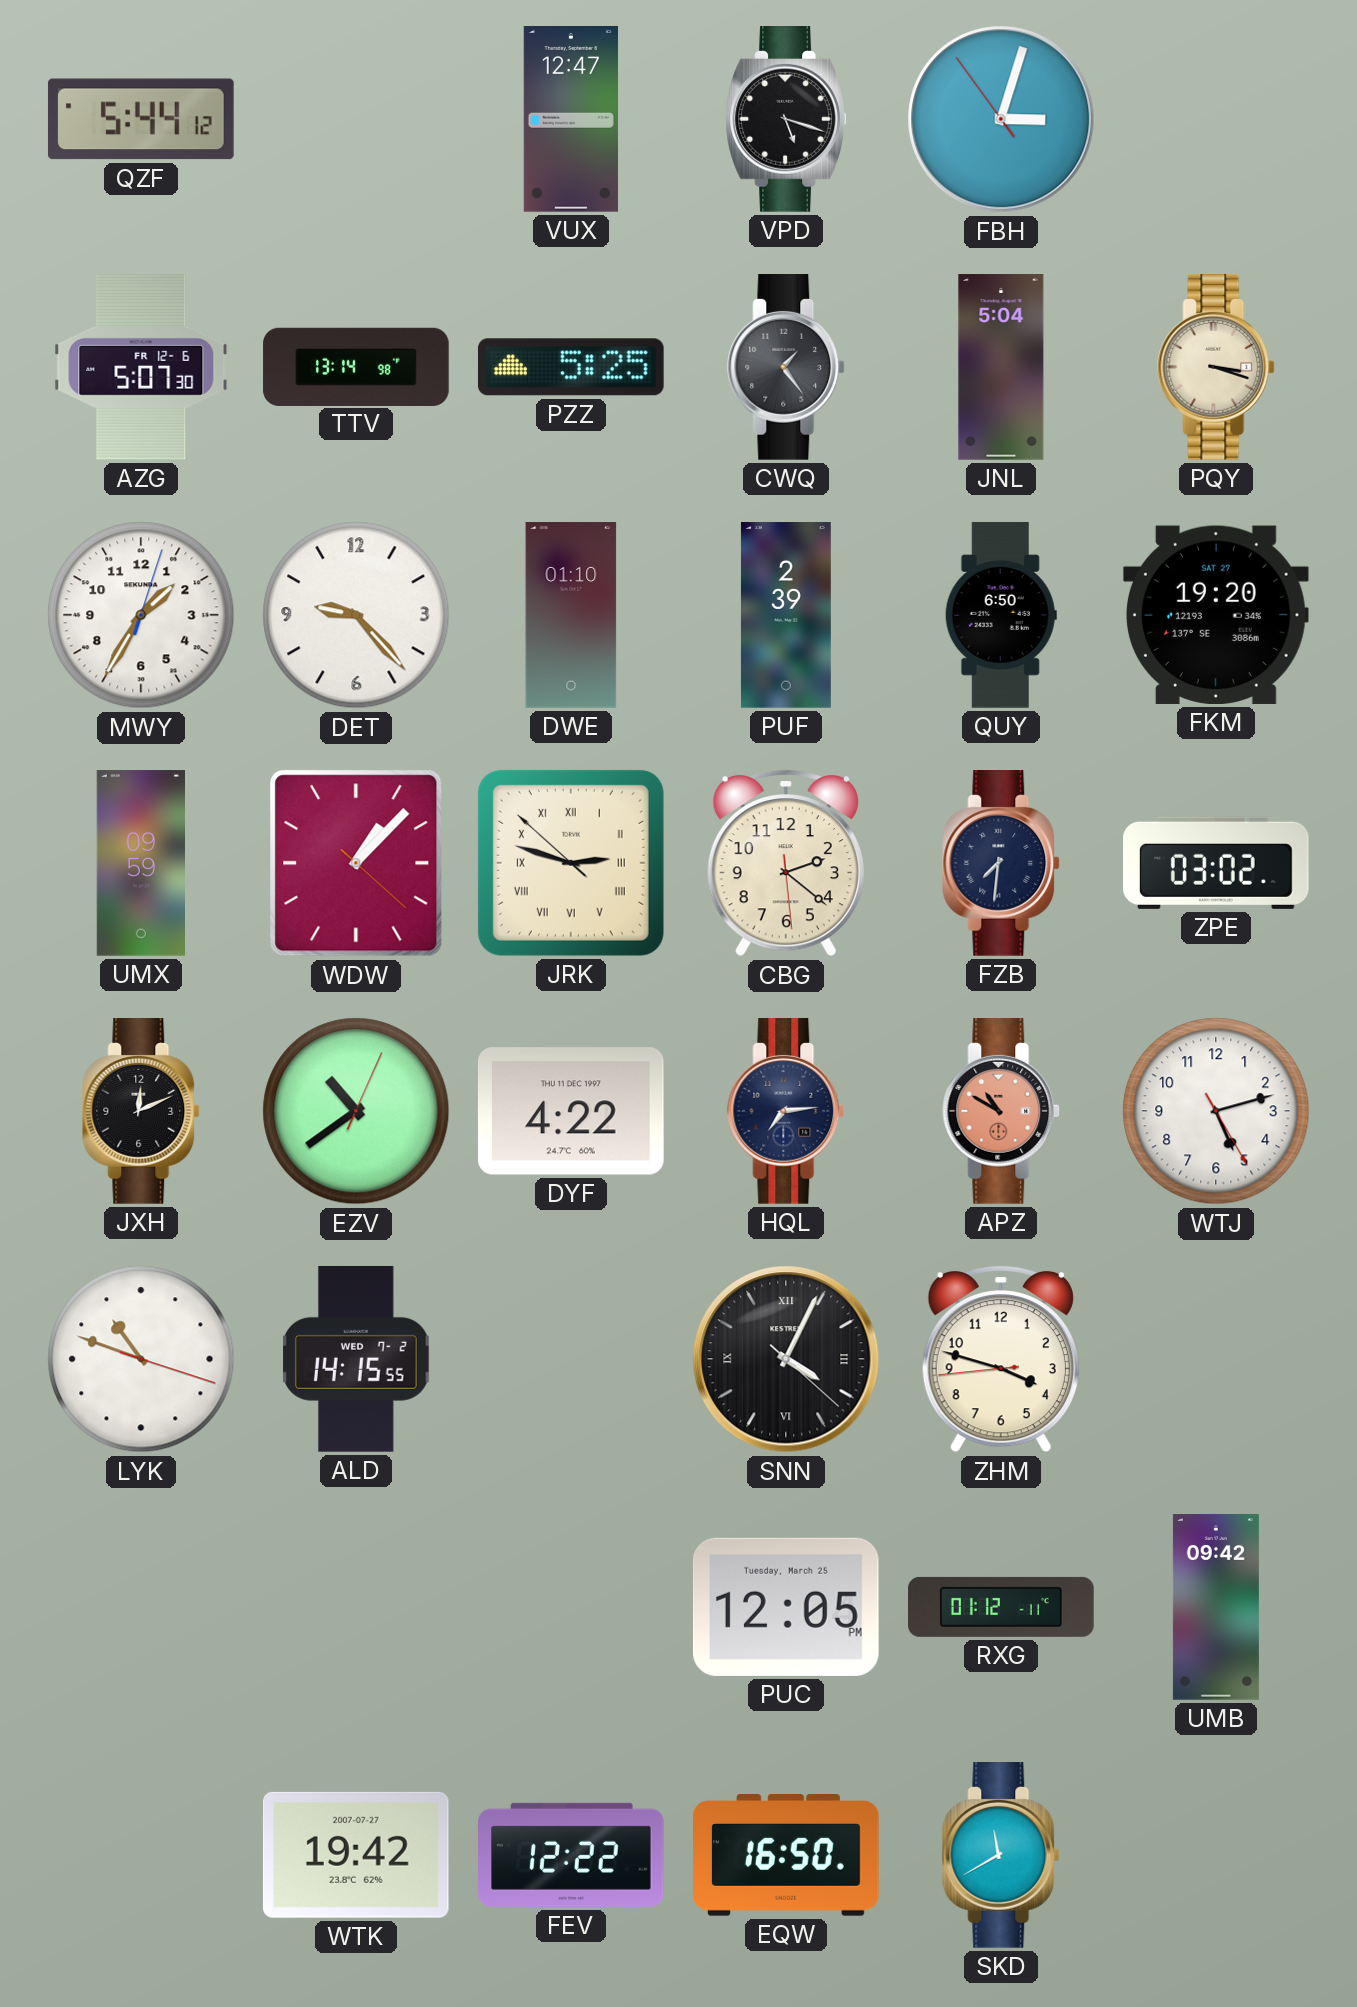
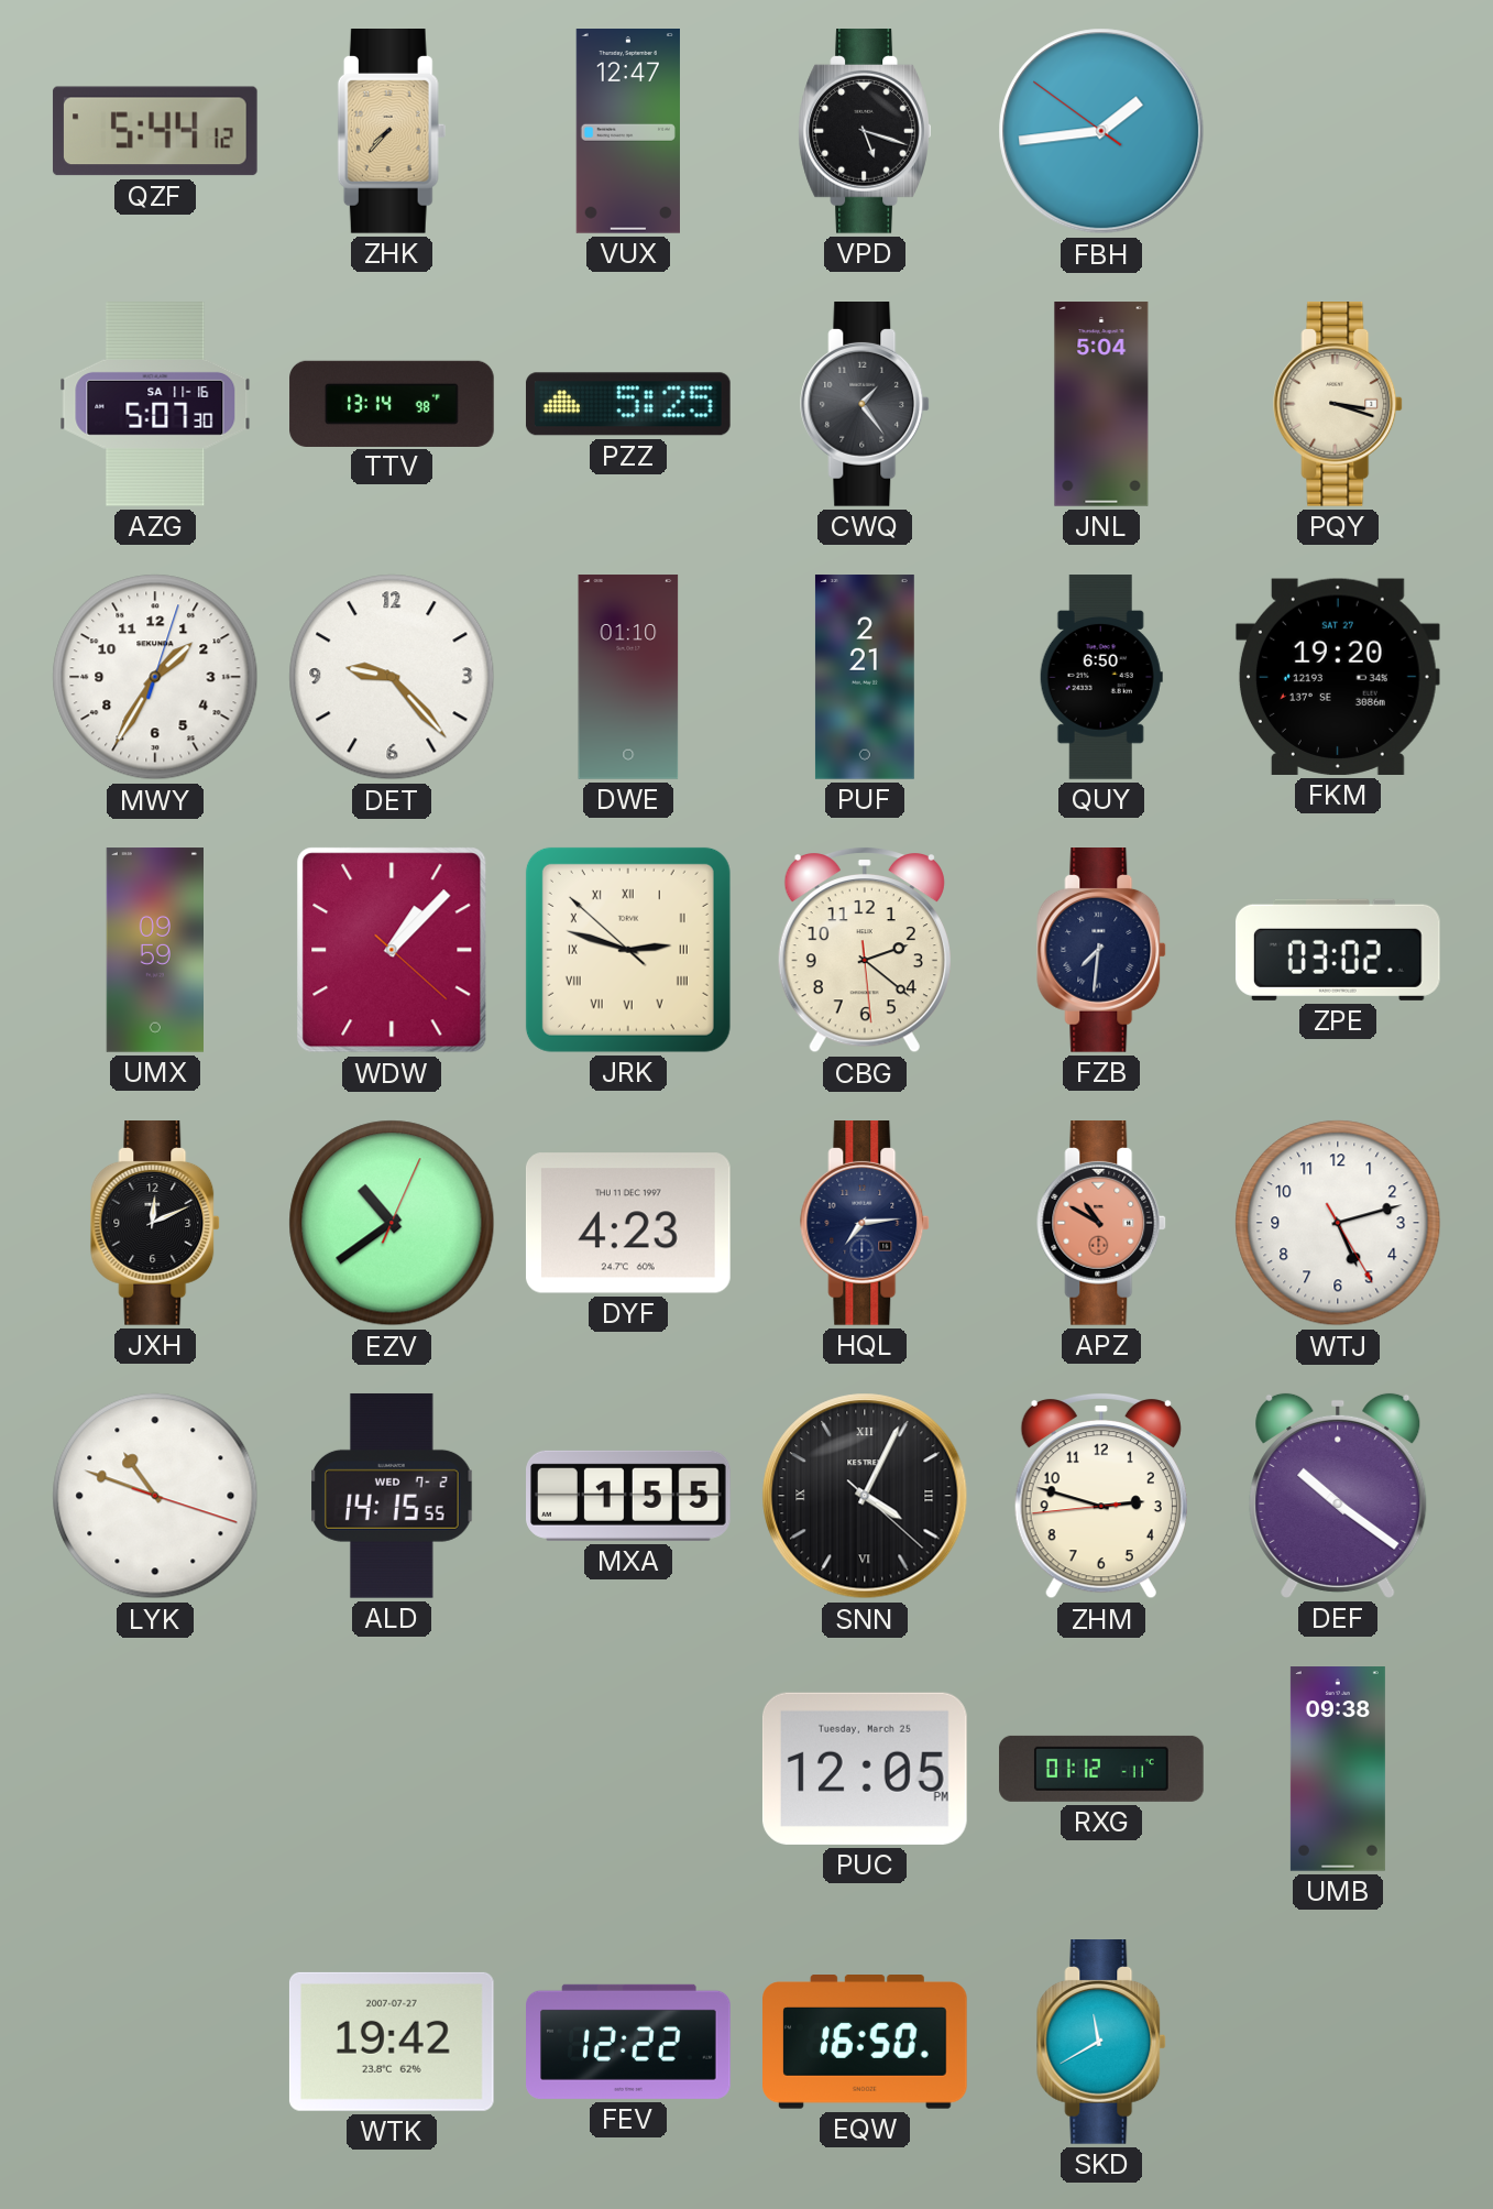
ZHK: none -> 7:37 (392, 132)
FBH: 3:02 -> 1:43 (1101, 131)
AZG date: FR 12-6 -> SA 11-16 (155, 405)
PUF: 2:39 -> 2:21 (865, 677)
DYF: 4:22 -> 4:23 (628, 1223)
MXA: none -> 1:55 (629, 1496)
ZHM: 3:47 -> 2:47 (1101, 1496)
DEF: none -> 10:21 (1338, 1496)
UMB: 09:42 -> 09:38 (1338, 1769)
